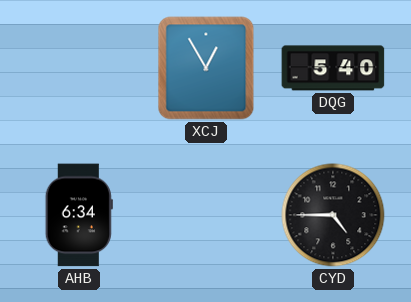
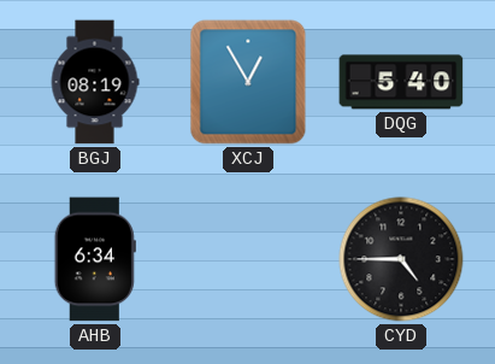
BGJ: none -> 08:19 (95, 82)
